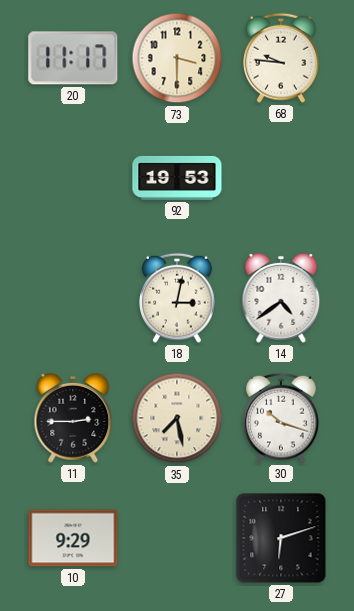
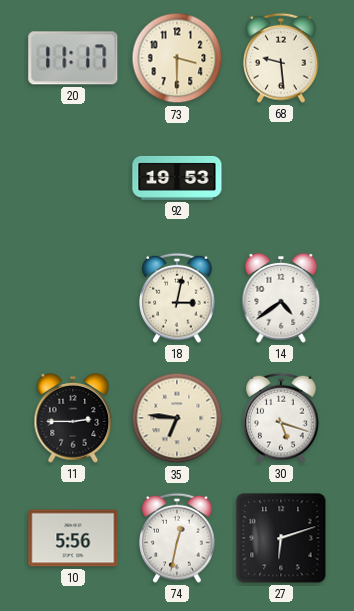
68: 9:46 -> 9:29 (281, 58)
35: 7:28 -> 6:46 (177, 418)
30: 10:18 -> 5:18 (281, 418)
10: 9:29 -> 5:56 (73, 538)
74: none -> 12:32 (177, 538)
